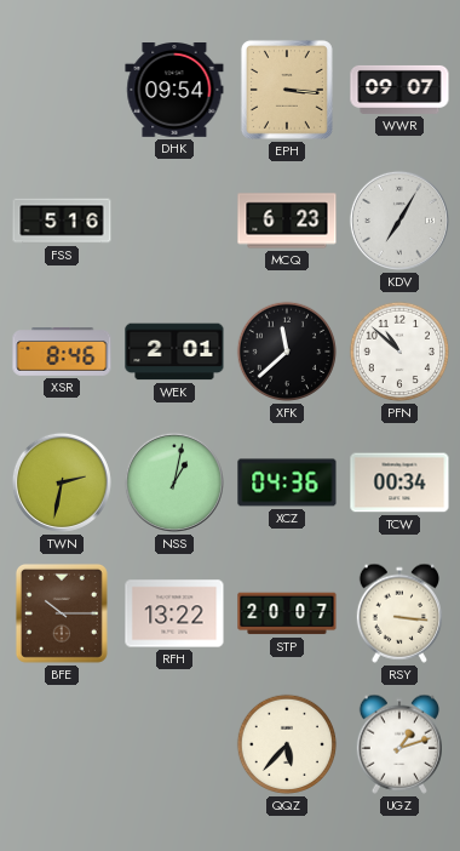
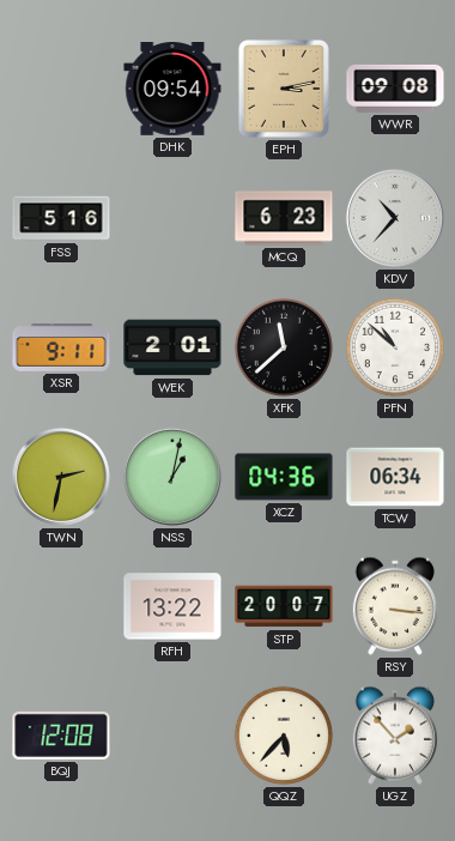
EPH: 3:16 -> 3:13 (284, 89)
WWR: 09:07 -> 09:08 (395, 89)
KDV: 7:05 -> 10:37 (395, 218)
XSR: 8:46 -> 9:11 (61, 347)
TCW: 00:34 -> 06:34 (395, 477)
BFE: 10:15 -> none (62, 613)
BQJ: none -> 12:08 (61, 736)
UGZ: 1:12 -> 1:53 (394, 736)
